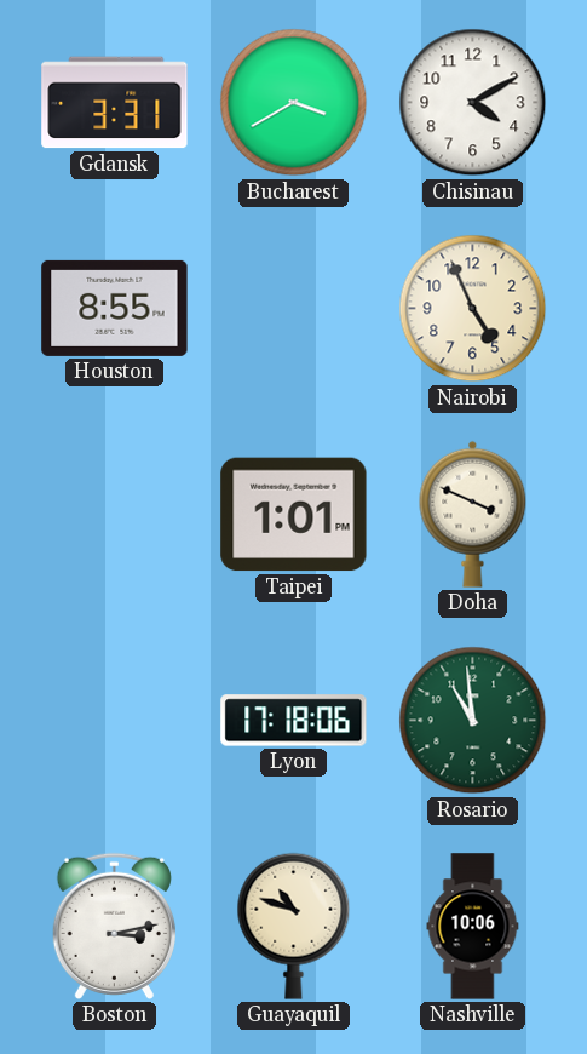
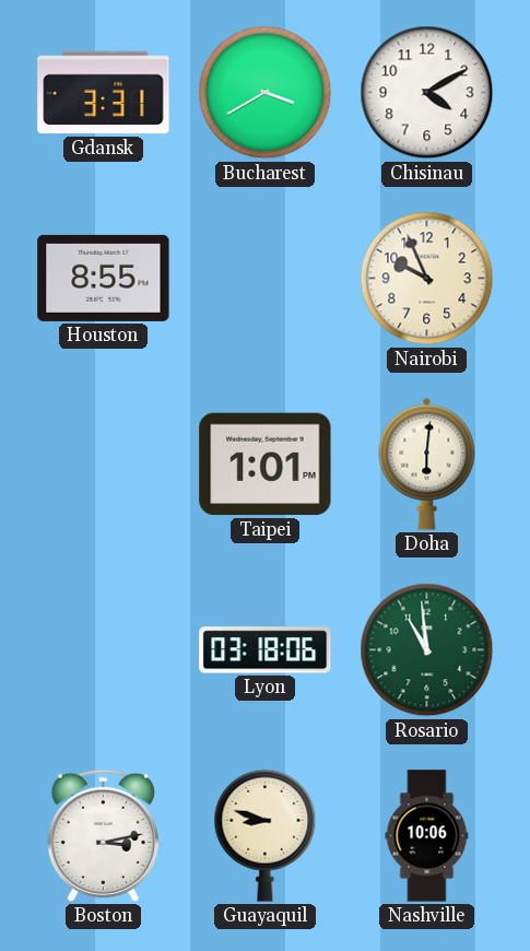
Nairobi: 4:56 -> 9:56 (427, 279)
Doha: 3:49 -> 6:01 (427, 463)
Lyon: 17:18 -> 03:18 (266, 650)
Guayaquil: 10:48 -> 8:48 (266, 835)
